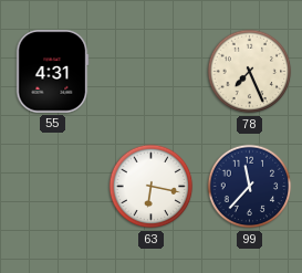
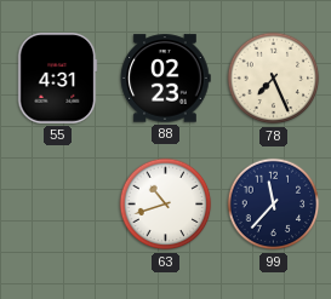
88: none -> 02:23 (165, 79)
63: 6:17 -> 10:42 (166, 205)
